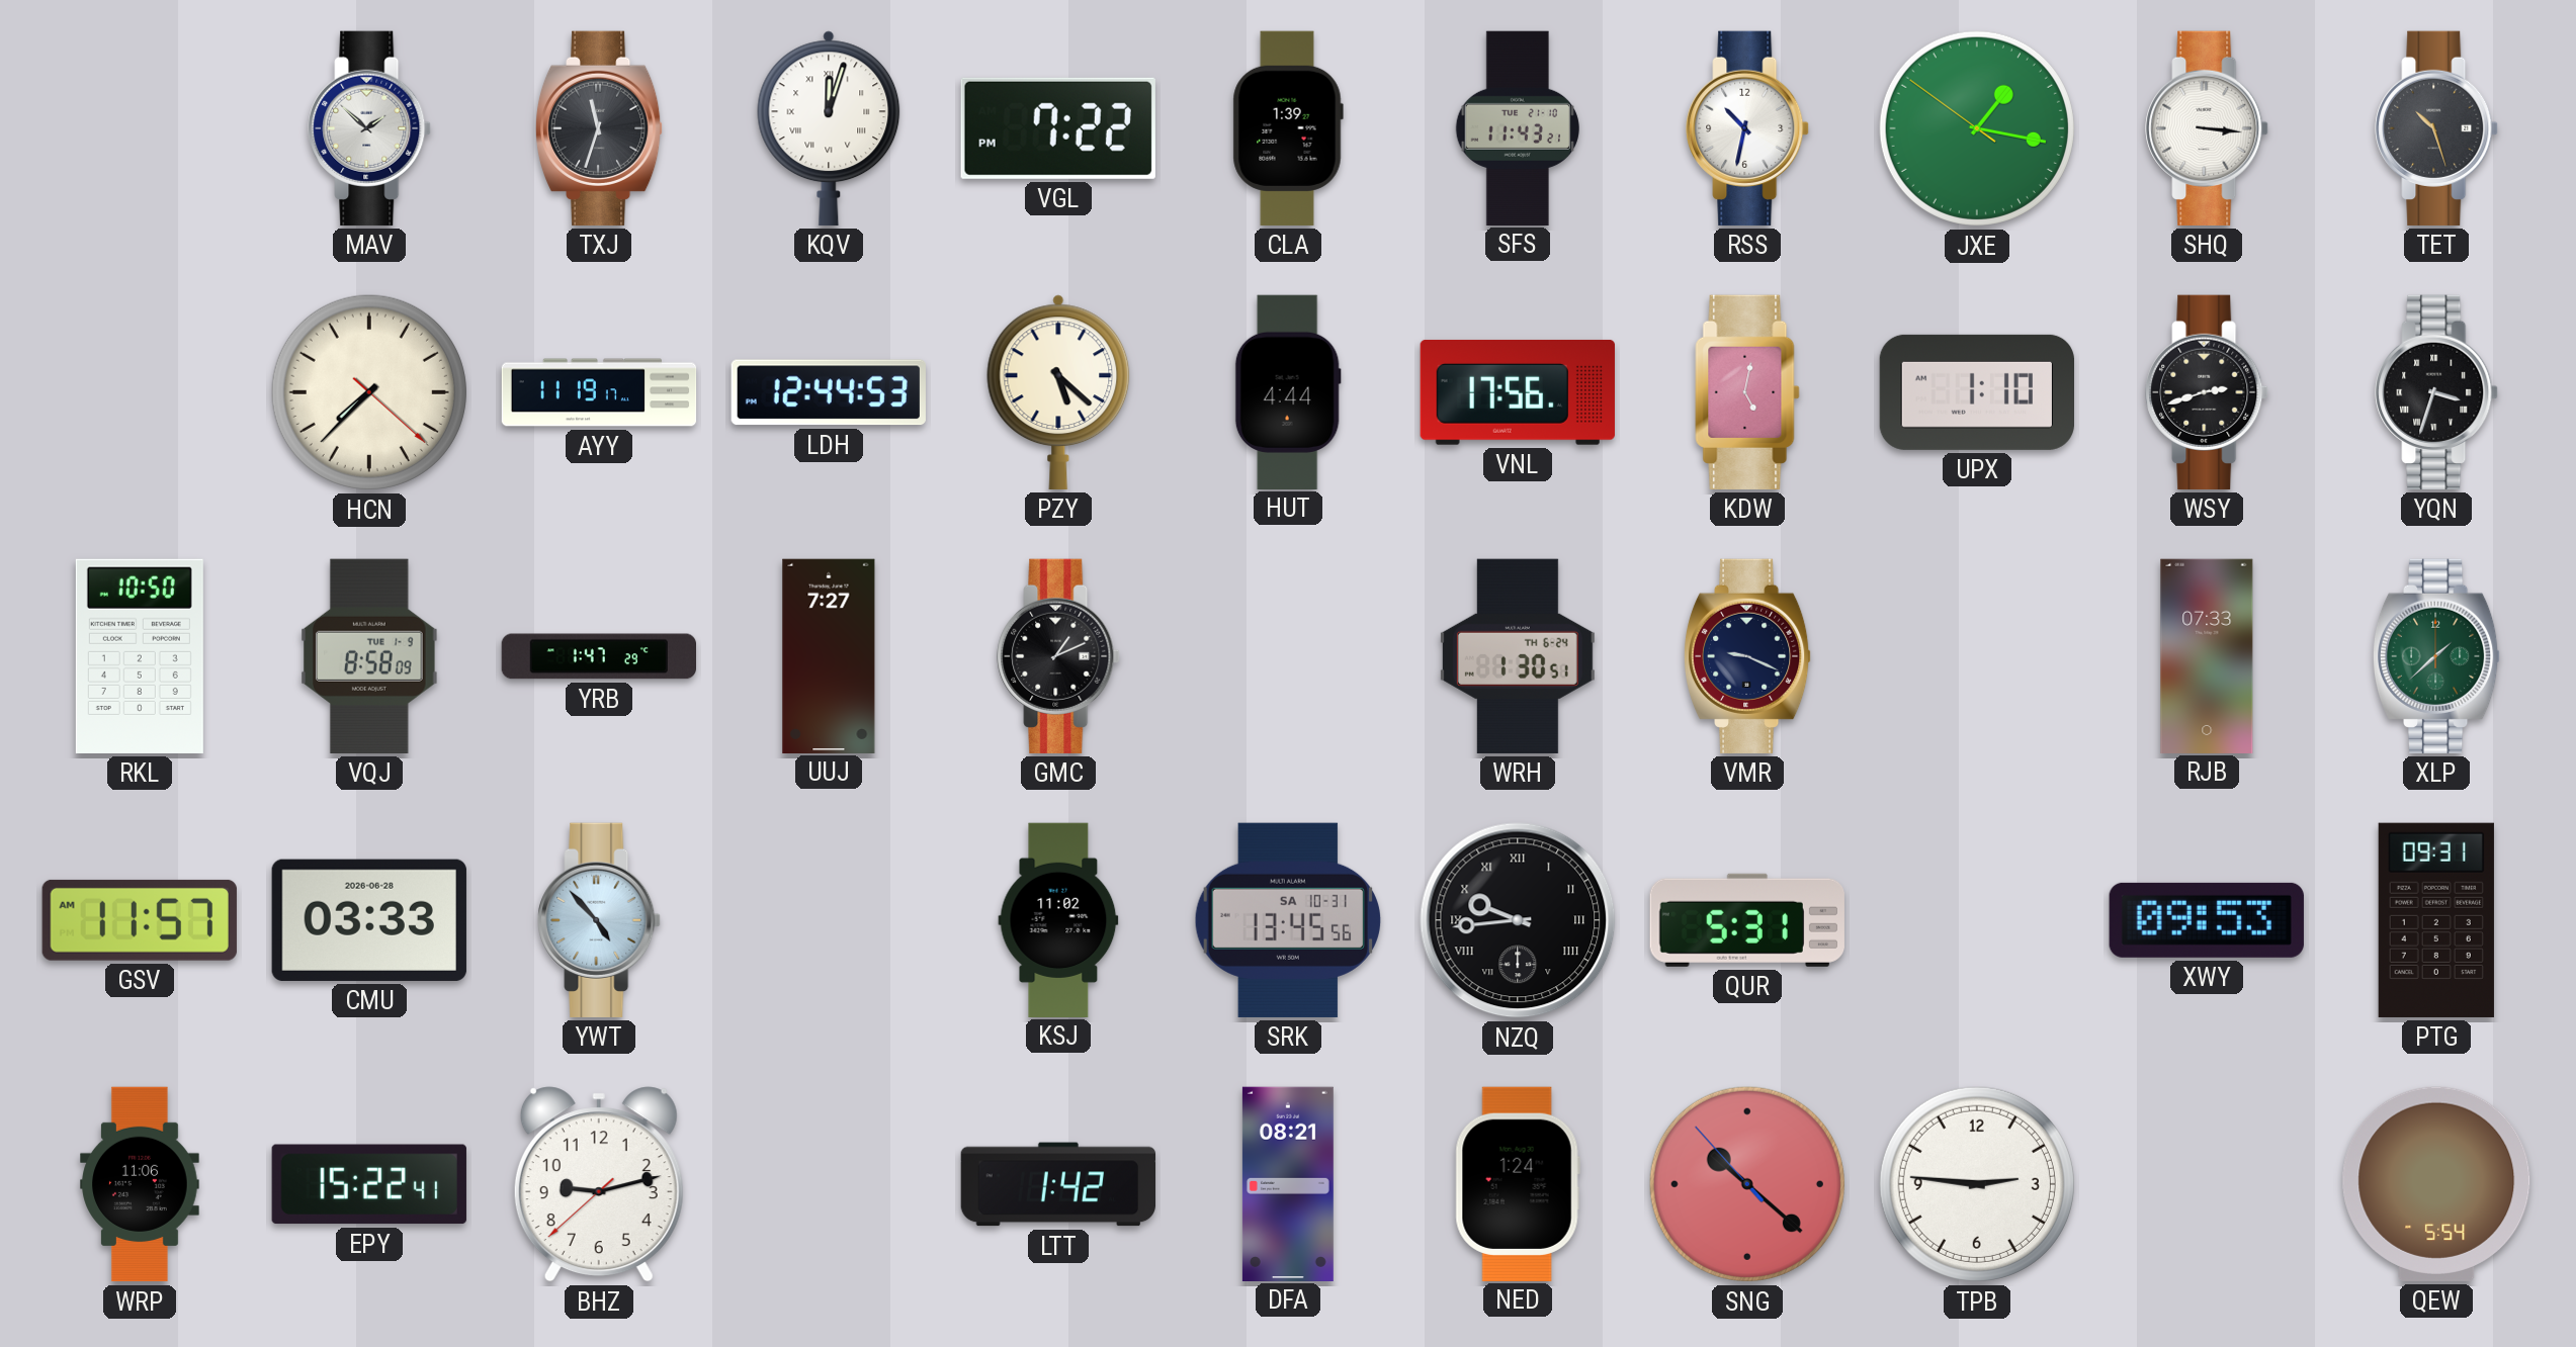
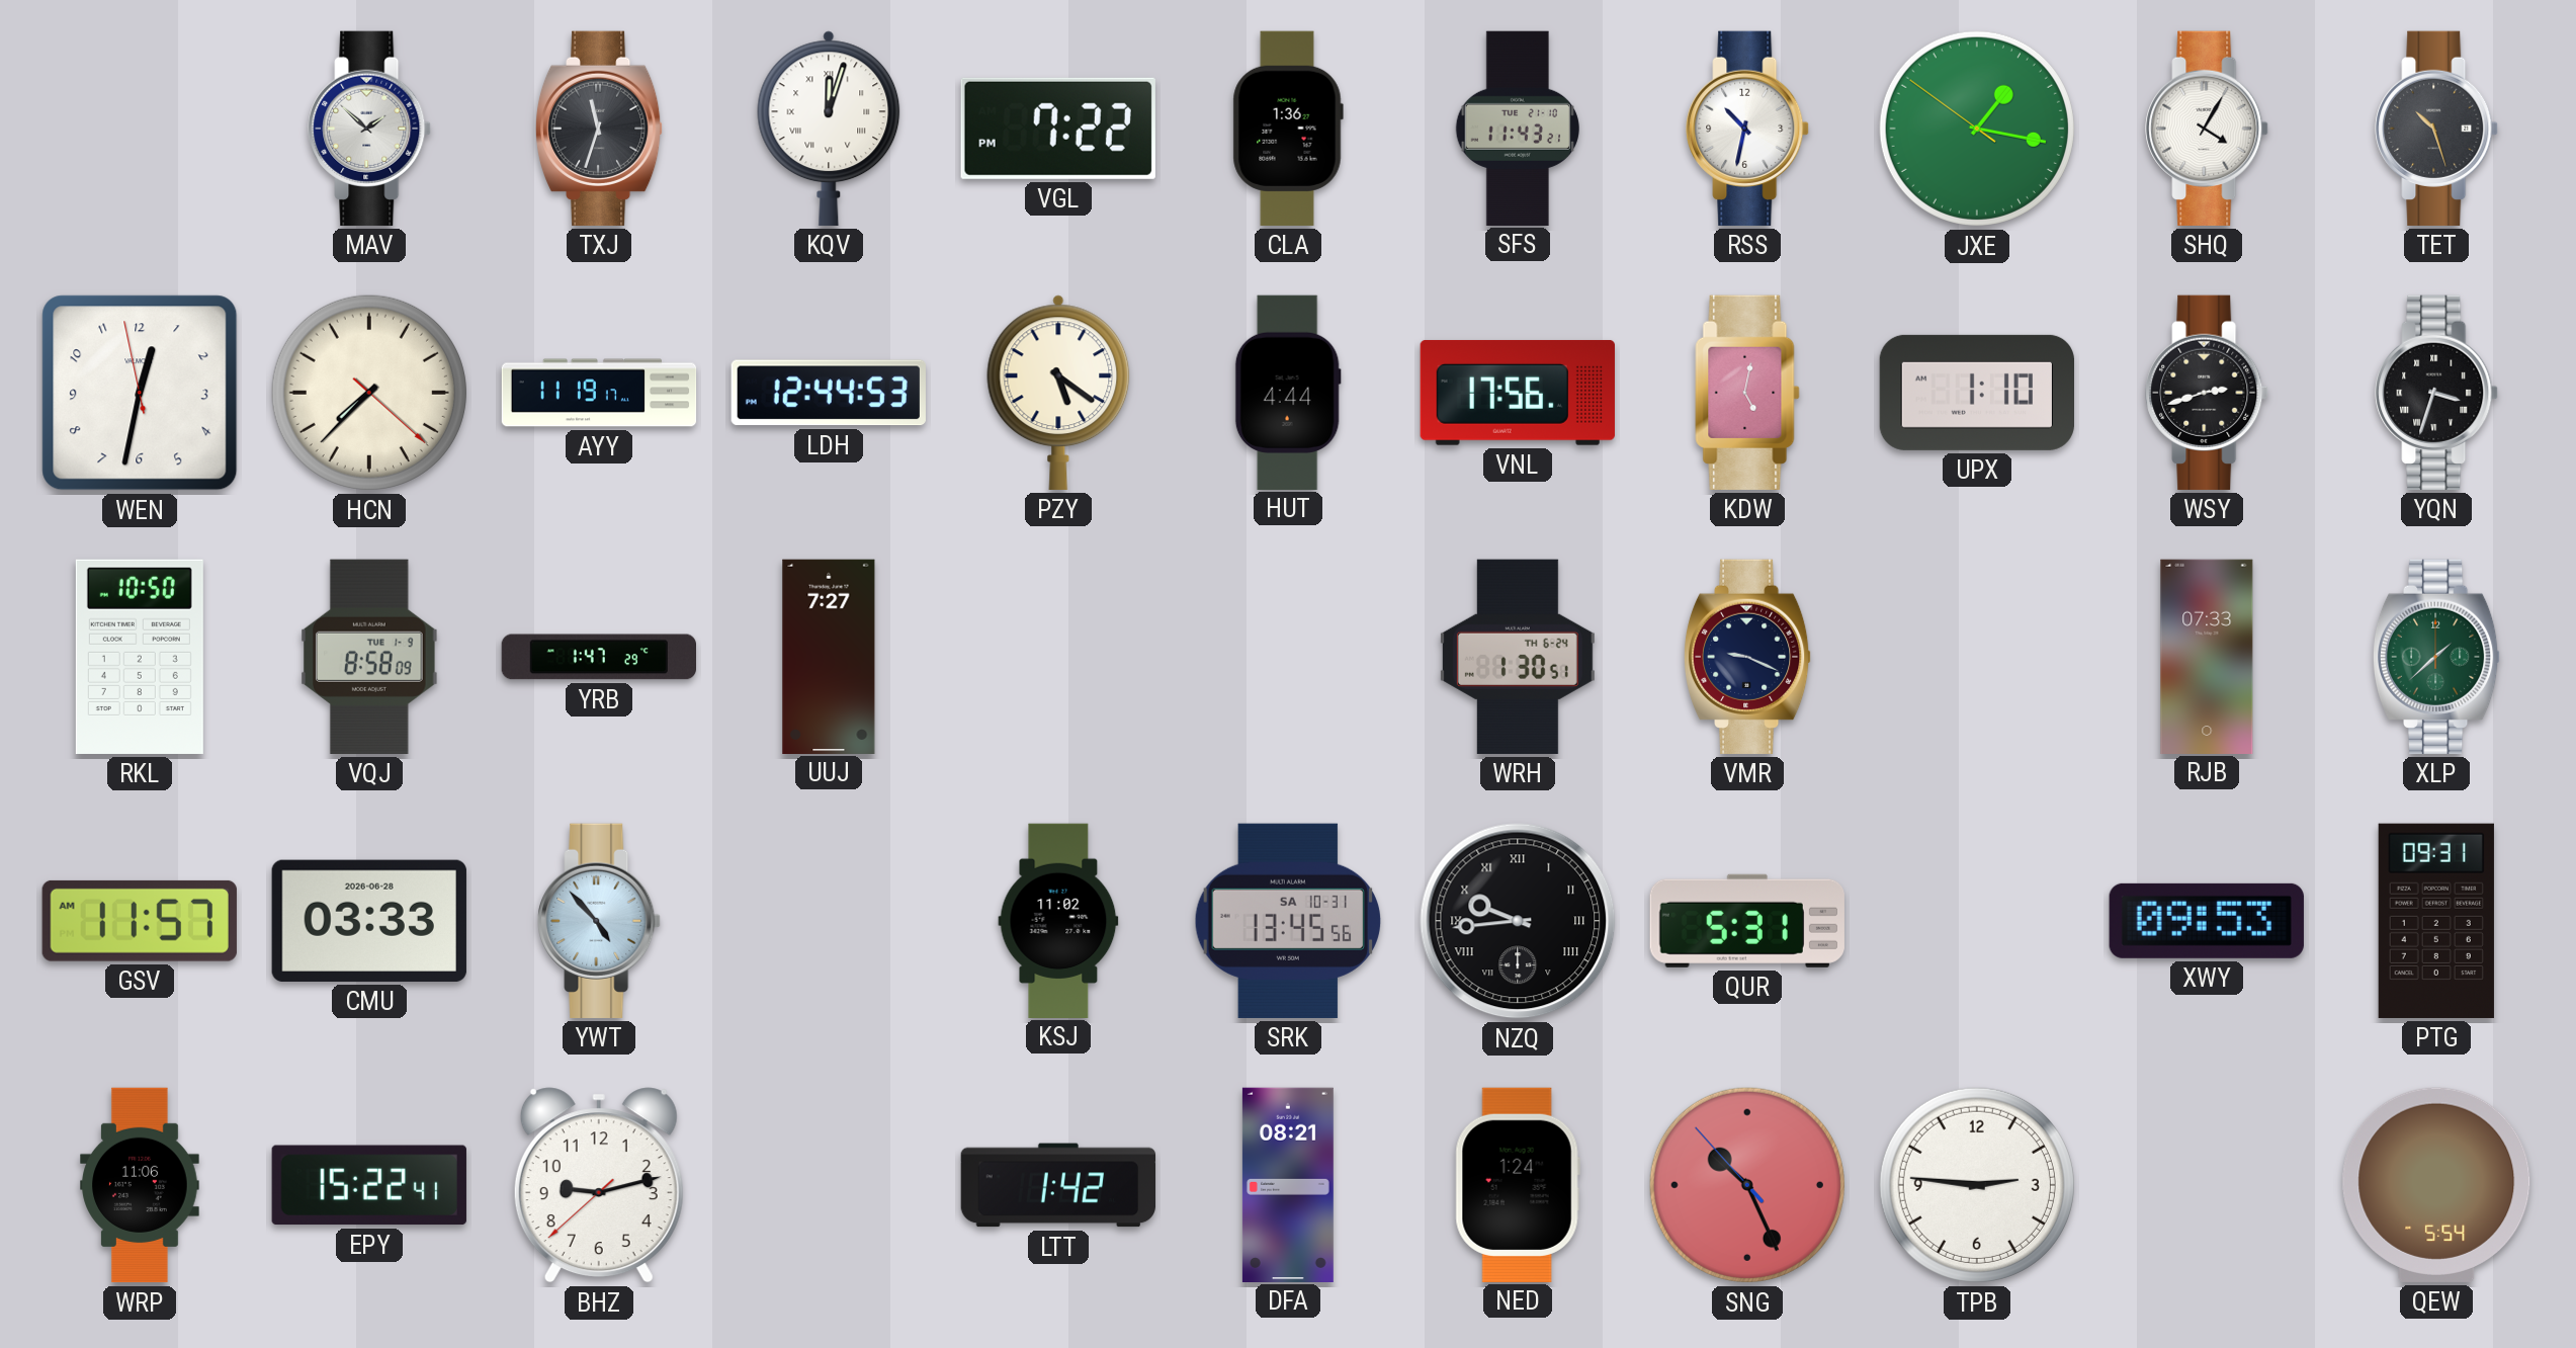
CLA: 1:39 -> 1:36 (1288, 129)
SHQ: 3:16 -> 4:05 (2207, 129)
WEN: none -> 12:31 (140, 393)
PZY: 5:22 -> 5:21 (1058, 393)
GMC: 1:11 -> none (1058, 656)
SNG: 10:21 -> 10:25 (1747, 1185)
